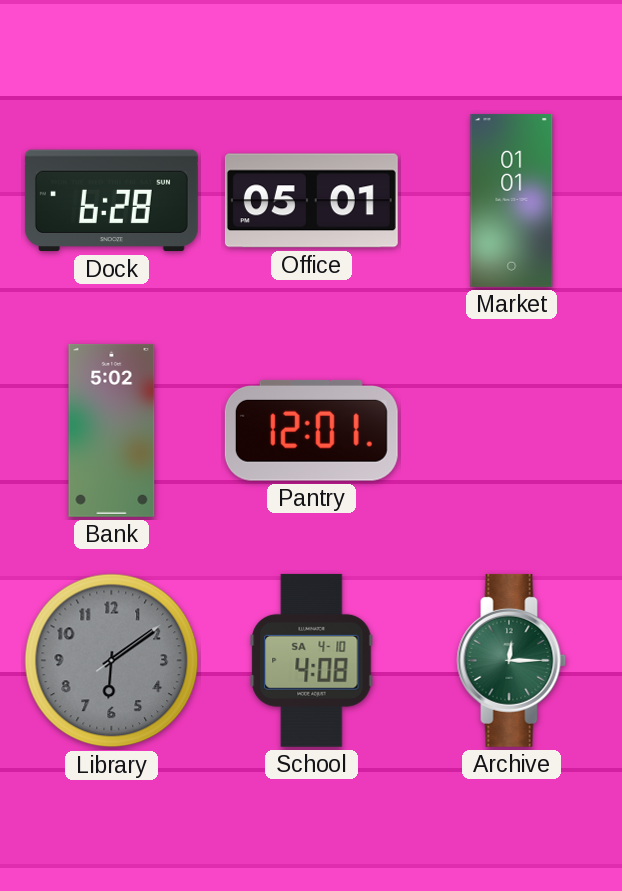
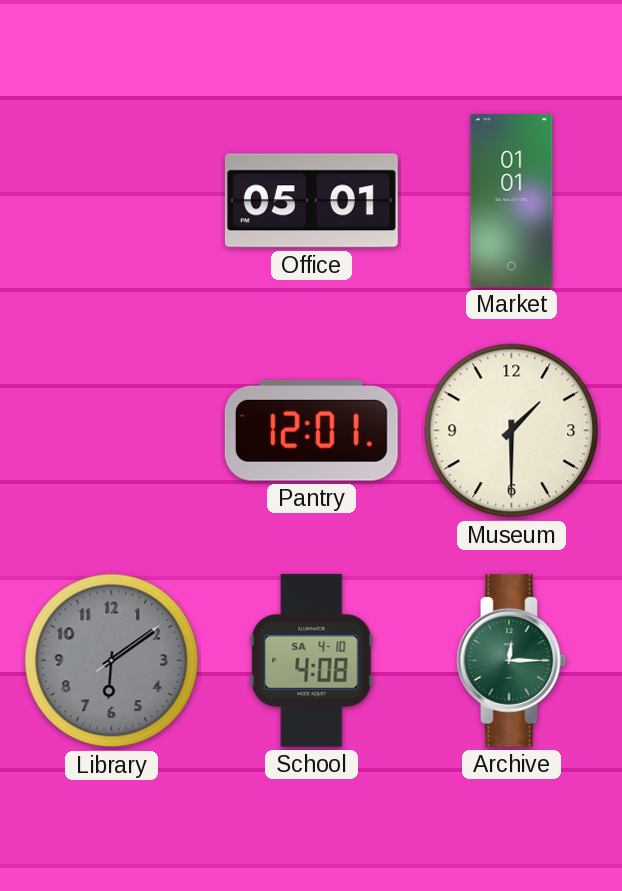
Dock: 6:28 -> none (111, 201)
Bank: 5:02 -> none (112, 430)
Museum: none -> 1:30 (512, 431)
